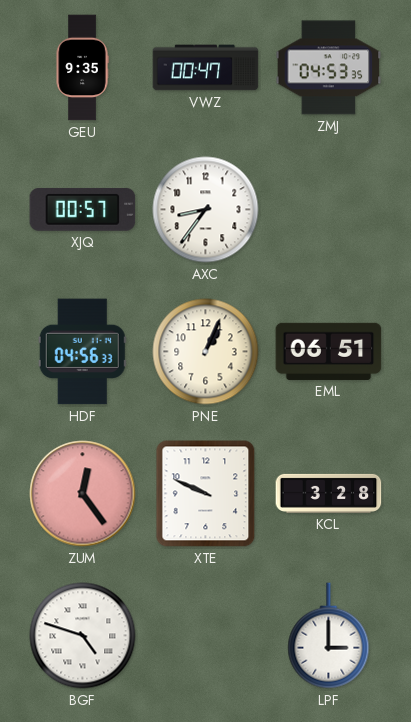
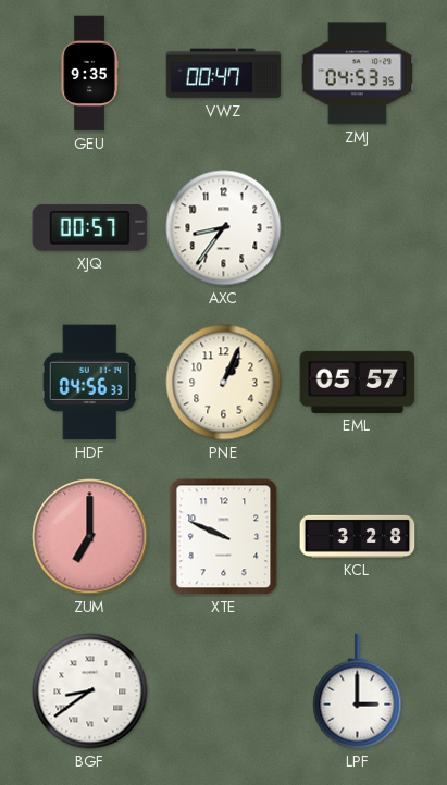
EML: 06:51 -> 05:57 (358, 382)
ZUM: 12:24 -> 7:00 (90, 537)
BGF: 4:48 -> 8:39 (90, 691)
